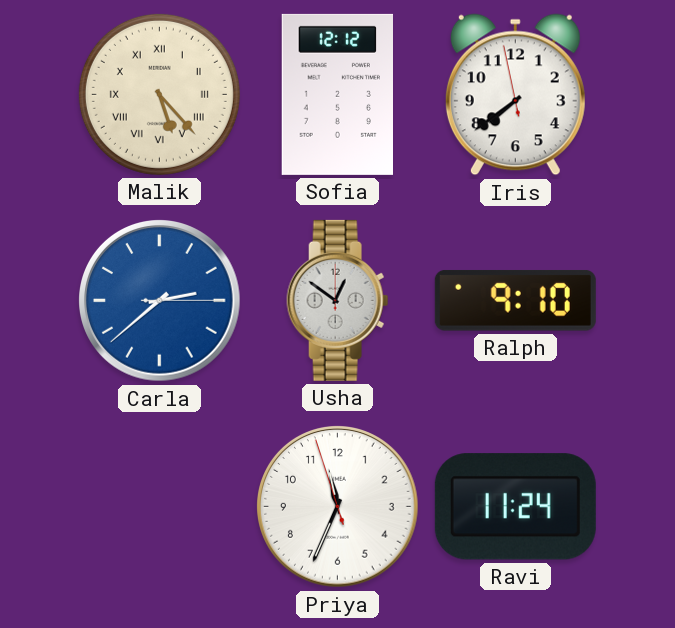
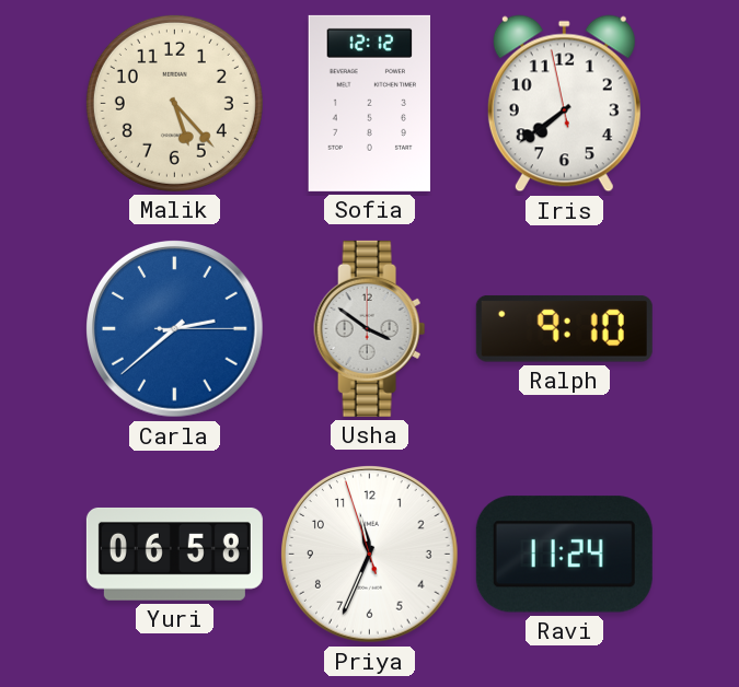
Malik numerals: Roman -> Arabic (174, 103)
Usha: 12:51 -> 3:51 (370, 328)
Yuri: none -> 06:58 (174, 555)
